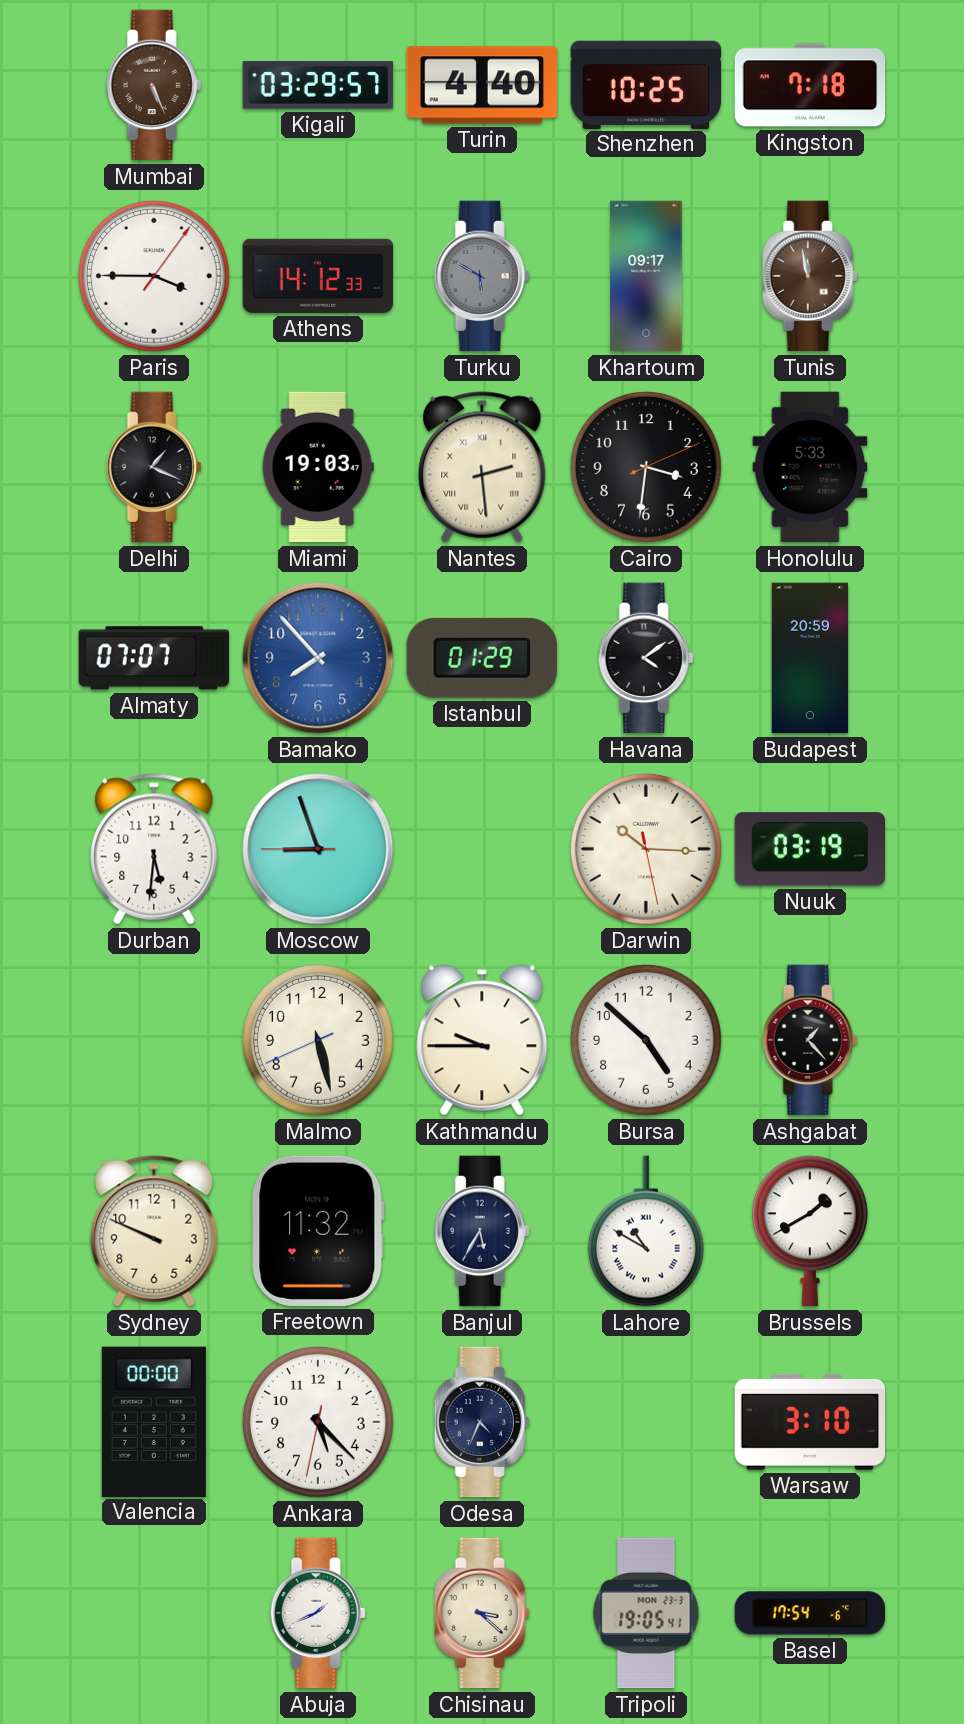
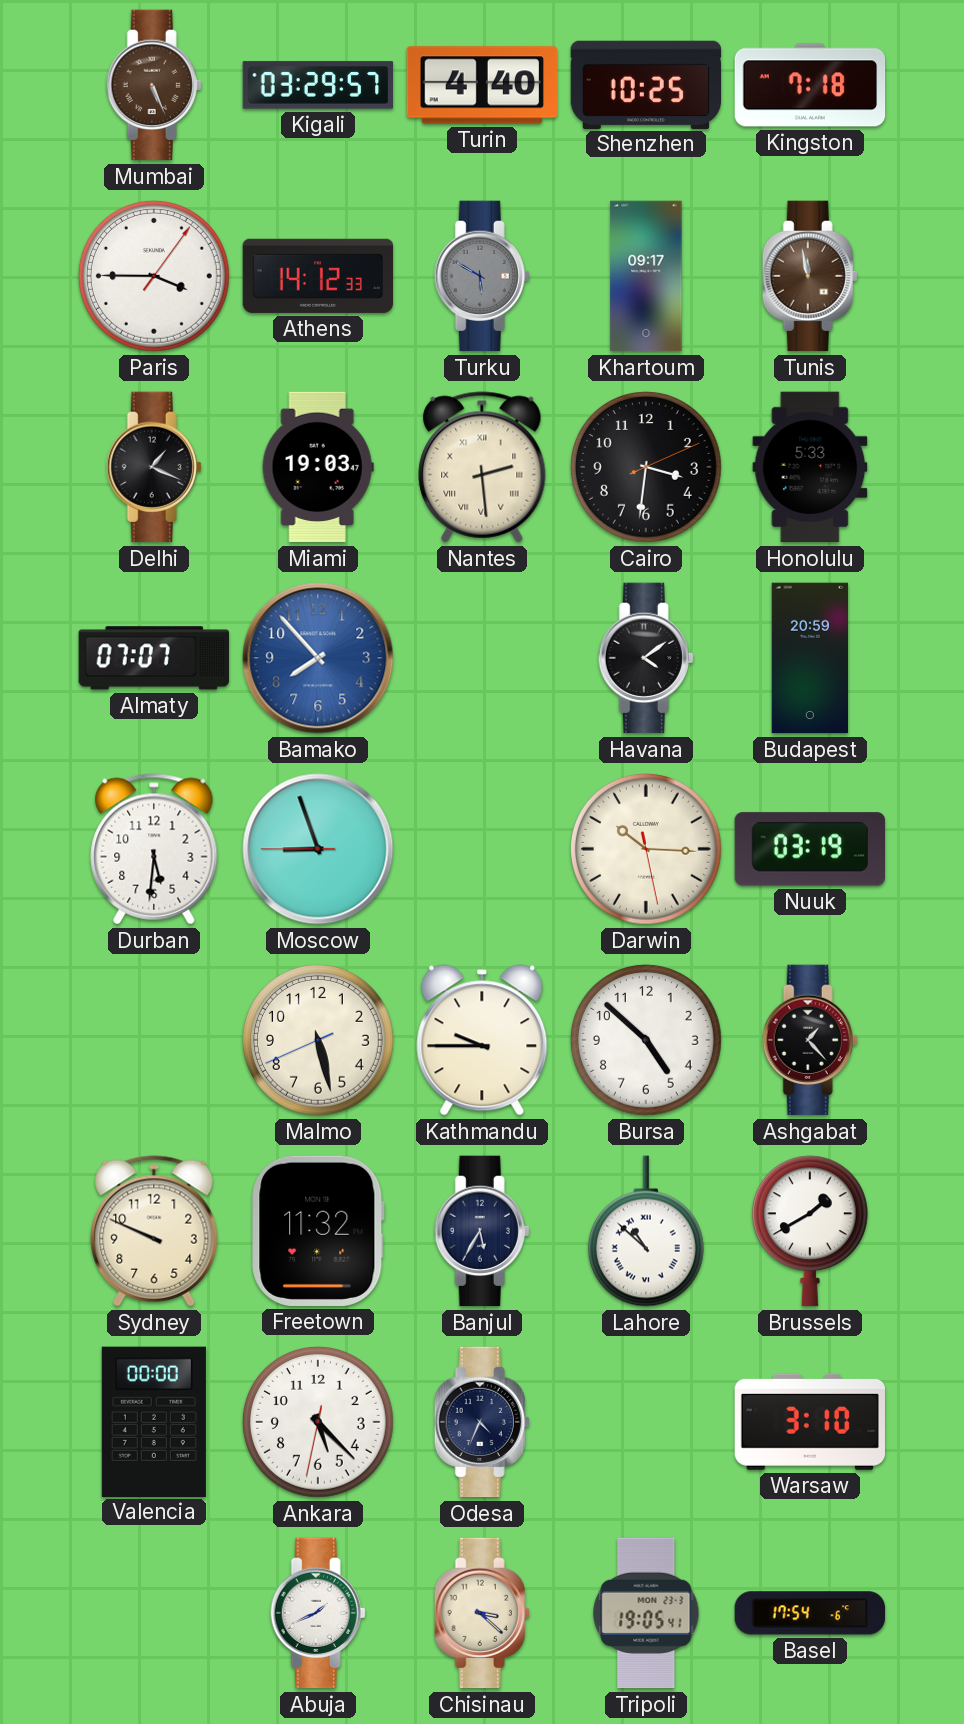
Istanbul: 01:29 -> none (482, 658)
Lahore: 10:50 -> 10:52 (646, 1231)
